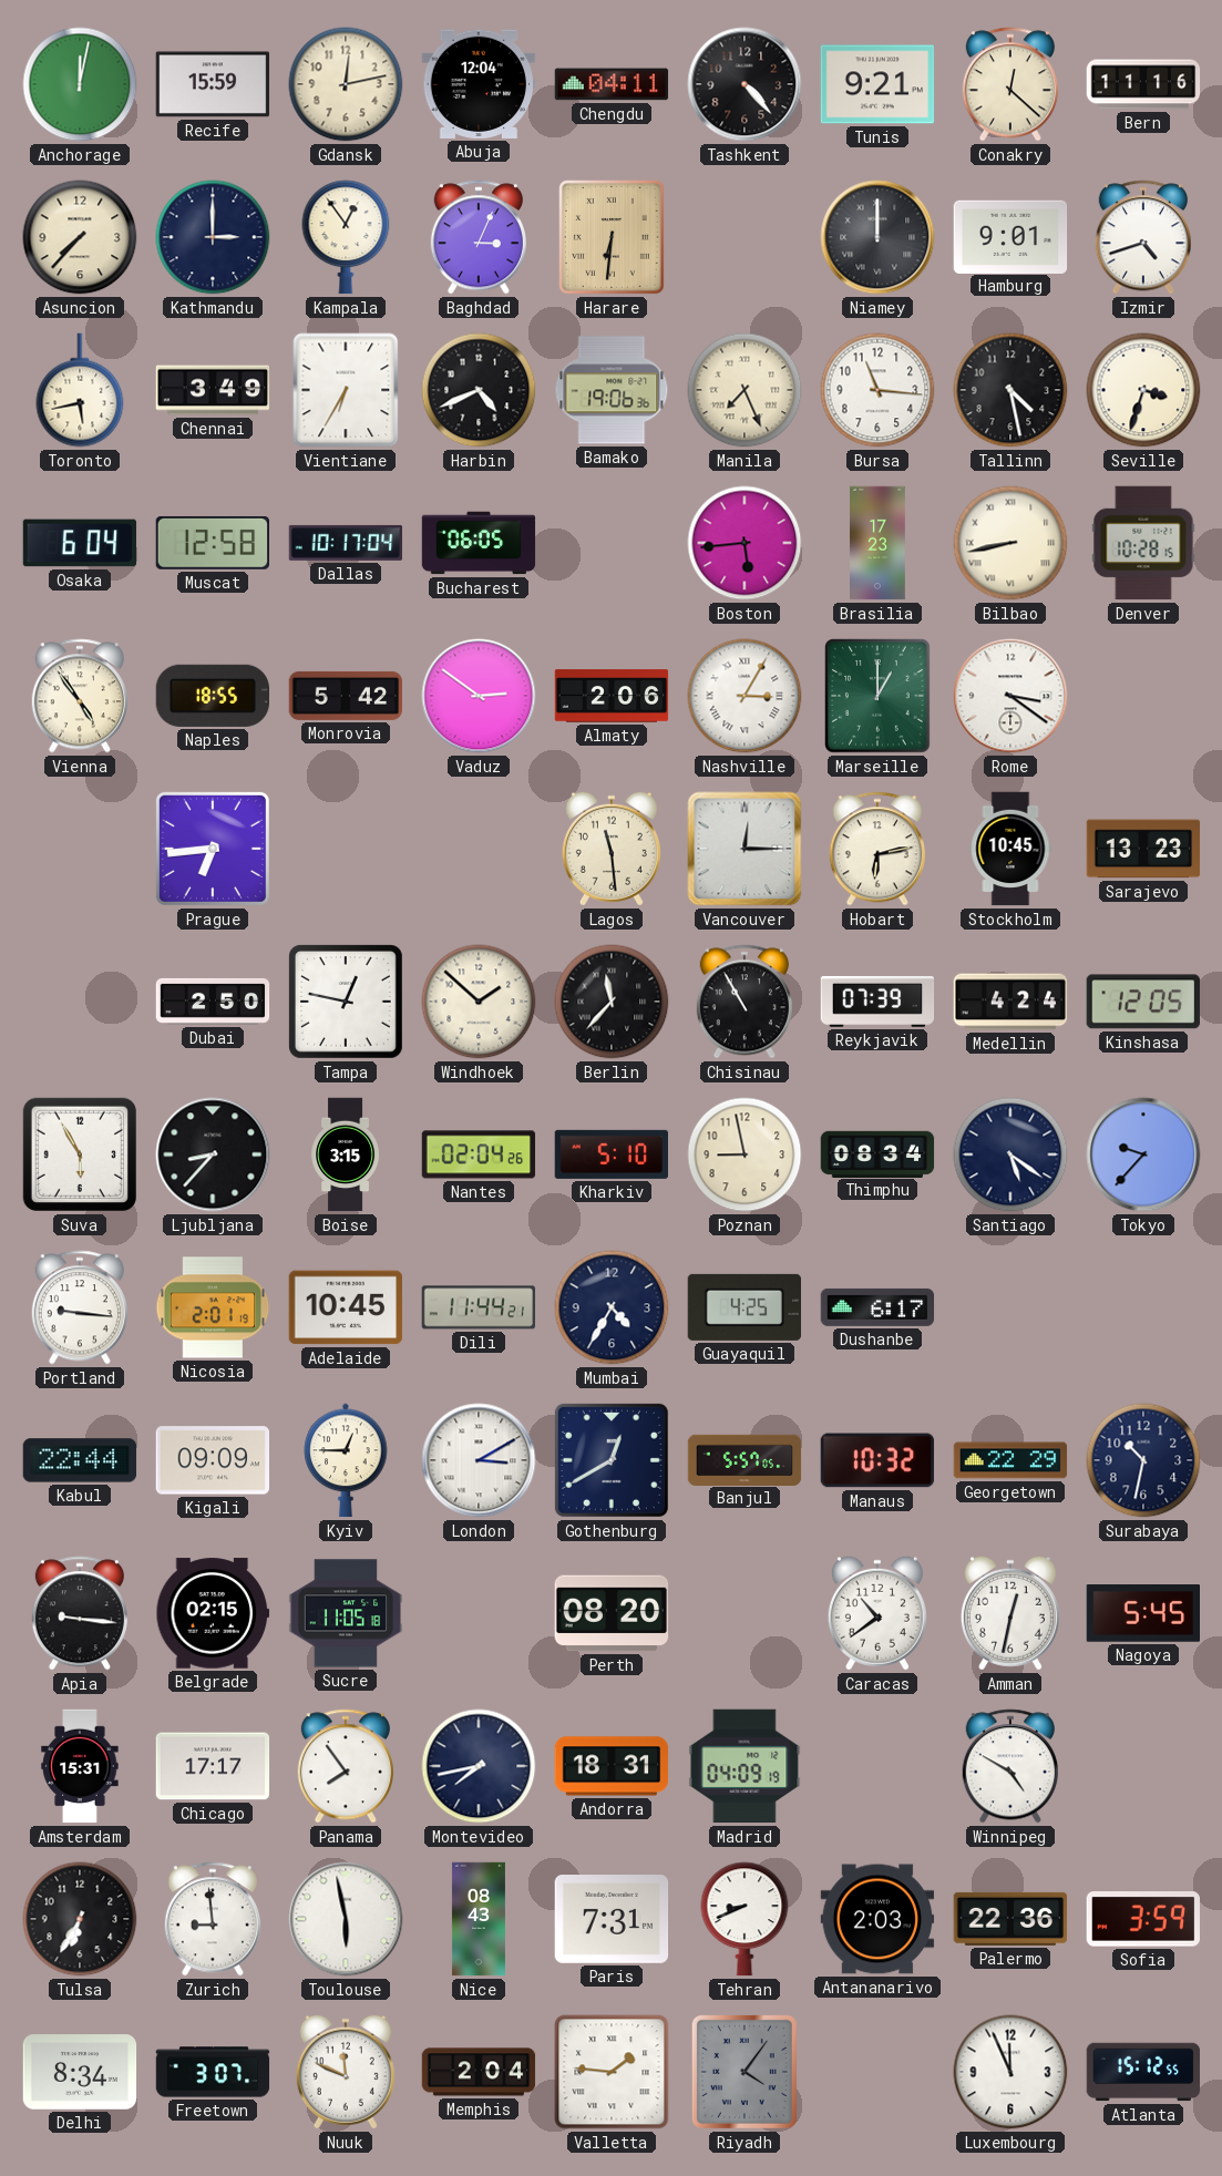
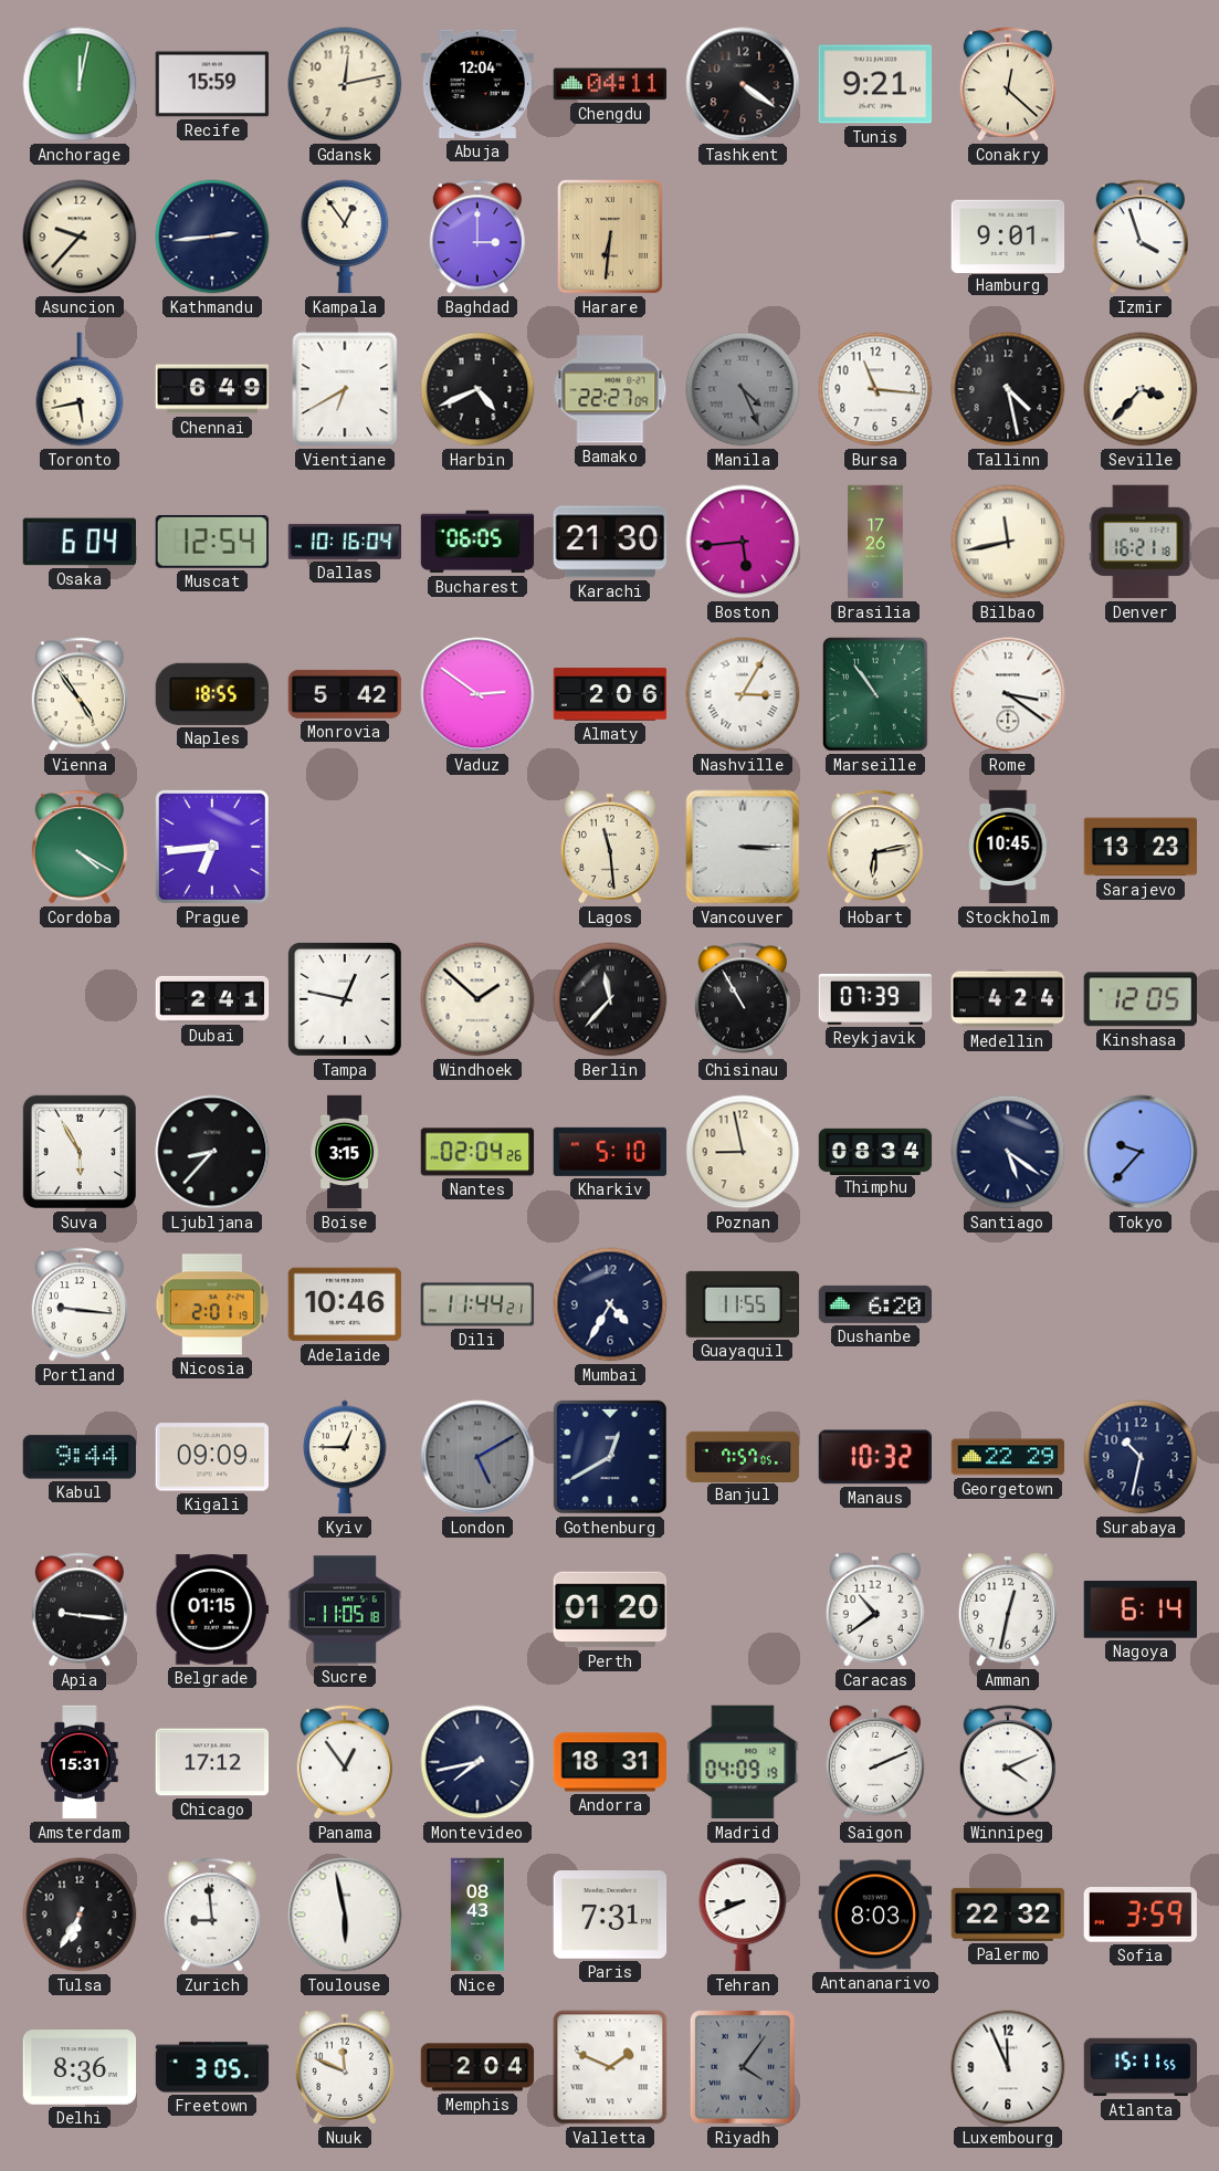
Tashkent: 4:23 -> 4:21 (743, 84)
Bern: 11:16 -> none (1143, 84)
Asuncion: 7:37 -> 9:37 (80, 237)
Kathmandu: 3:00 -> 2:44 (212, 237)
Baghdad: 3:04 -> 3:00 (477, 237)
Niamey: 12:00 -> none (877, 237)
Izmir: 4:42 -> 3:57 (1141, 237)
Chennai: 3:49 -> 6:49 (212, 389)
Vientiane: 6:35 -> 6:40 (345, 389)
Bamako: 19:06 -> 22:27 (610, 389)
Manila: 7:26 -> 4:26 (743, 389)
Manila dial: cream -> grey (743, 389)
Seville: 3:33 -> 3:37 (1141, 389)
Muscat: 12:58 -> 12:54 (211, 542)
Dallas: 10:17 -> 10:16 (345, 542)
Karachi: none -> 21:30 (610, 542)
Brasilia: 17:23 -> 17:26 (876, 542)
Bilbao: 8:43 -> 11:43 (1008, 542)
Denver: 10:28 -> 16:21 (1141, 542)
Marseille: 1:00 -> 10:54 (876, 694)
Cordoba: none -> 4:20 (80, 847)
Vancouver: 12:15 -> 3:15 (743, 847)
Dubai: 2:50 -> 2:41 (212, 999)
Adelaide: 10:45 -> 10:46 (345, 1304)
Guayaquil: 4:25 -> 11:55 (742, 1304)
Dushanbe: 6:17 -> 6:20 (875, 1304)
Kabul: 22:44 -> 9:44 (80, 1457)
London: 3:10 -> 5:10 (477, 1457)
London dial: white -> grey (477, 1457)
Banjul: 5:57 -> 7:57 (743, 1456)
Belgrade: 02:15 -> 01:15 (212, 1609)
Perth: 08:20 -> 01:20 (610, 1609)
Nagoya: 5:45 -> 6:14 (1139, 1609)
Chicago: 17:17 -> 17:12 (212, 1762)
Panama: 7:54 -> 12:54 (345, 1762)
Saigon: none -> 2:11 (875, 1762)
Winnipeg: 4:50 -> 4:11 (1008, 1762)
Antananarivo: 2:03 -> 8:03 (875, 1915)
Palermo: 22:36 -> 22:32 (1008, 1915)
Delhi: 8:34 -> 8:36 (80, 2067)
Freetown: 3:07 -> 3:05 (212, 2067)
Valletta: 1:46 -> 1:49 (610, 2067)
Atlanta: 15:12 -> 15:11 (1141, 2067)
